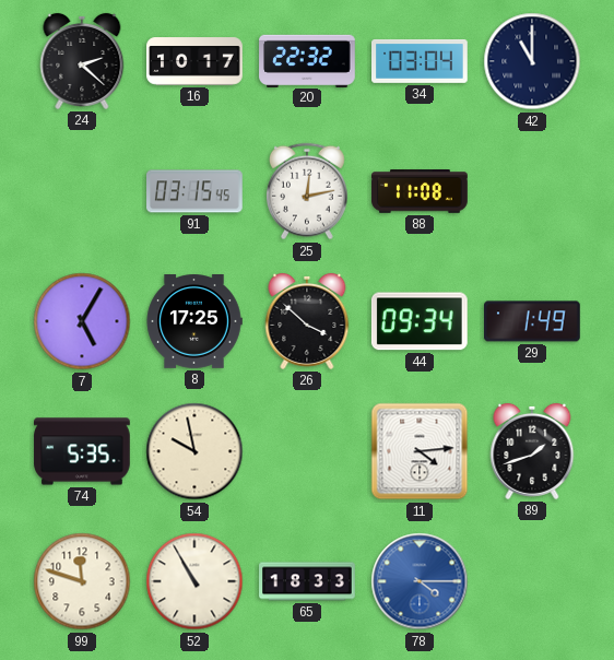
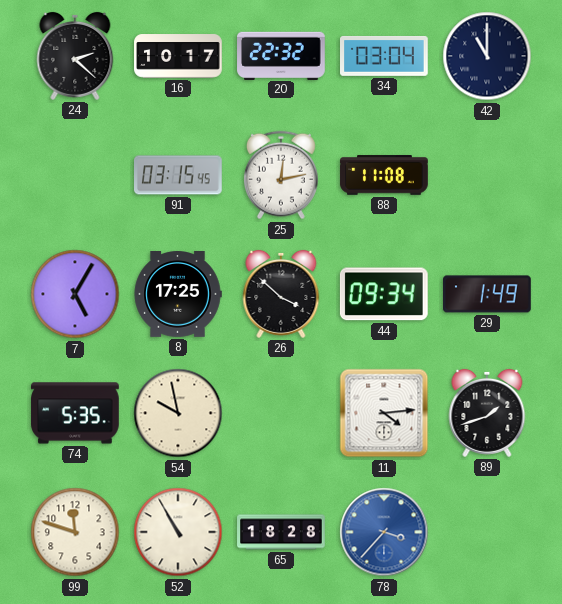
65: 18:33 -> 18:28 (281, 532)
78: 4:15 -> 3:37 (384, 532)
